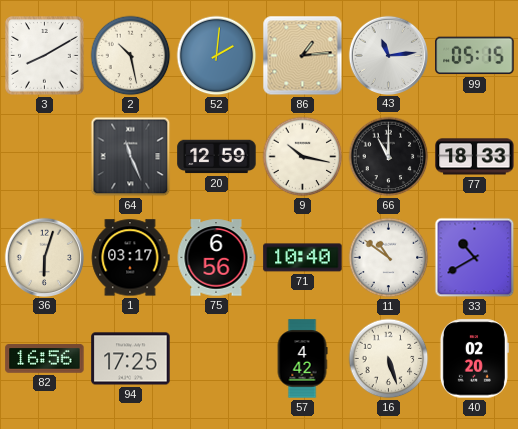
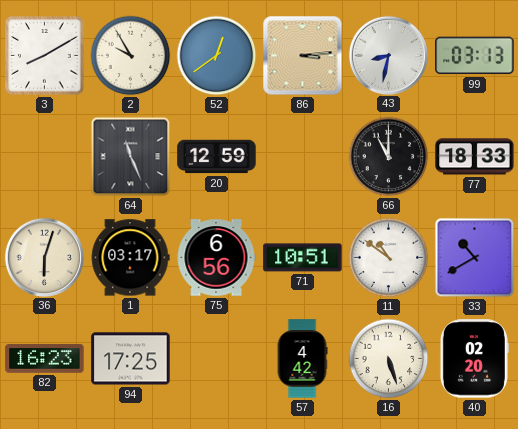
2: 10:28 -> 9:55 (131, 56)
52: 2:01 -> 12:39 (217, 56)
86: 1:14 -> 3:14 (303, 56)
43: 11:14 -> 8:32 (388, 55)
99: 05:15 -> 03:13 (475, 56)
9: 10:17 -> none (303, 157)
71: 10:40 -> 10:51 (303, 258)
82: 16:56 -> 16:23 (45, 359)
